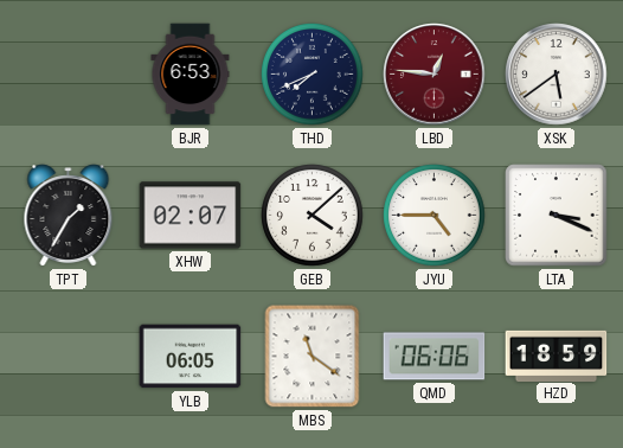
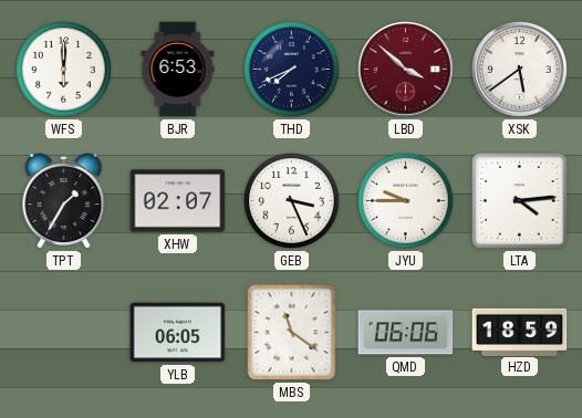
WFS: none -> 6:00 (64, 70)
LBD: 12:46 -> 3:52 (406, 70)
GEB: 4:08 -> 3:26 (292, 201)
JYU: 4:45 -> 9:45 (406, 201)
LTA: 3:19 -> 4:14 (520, 201)
